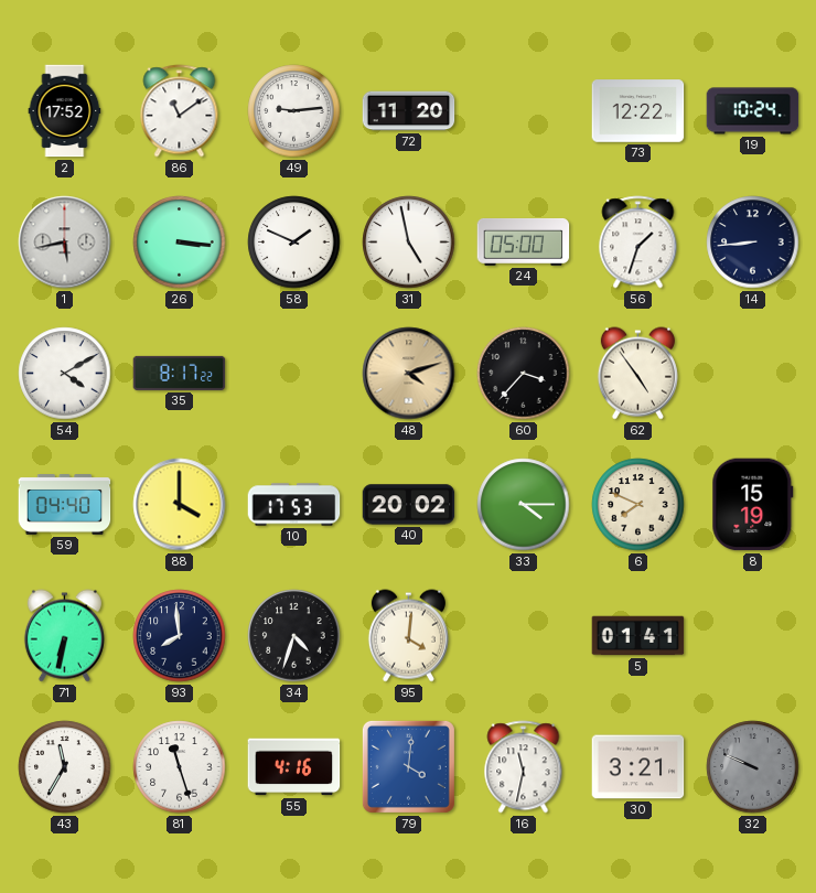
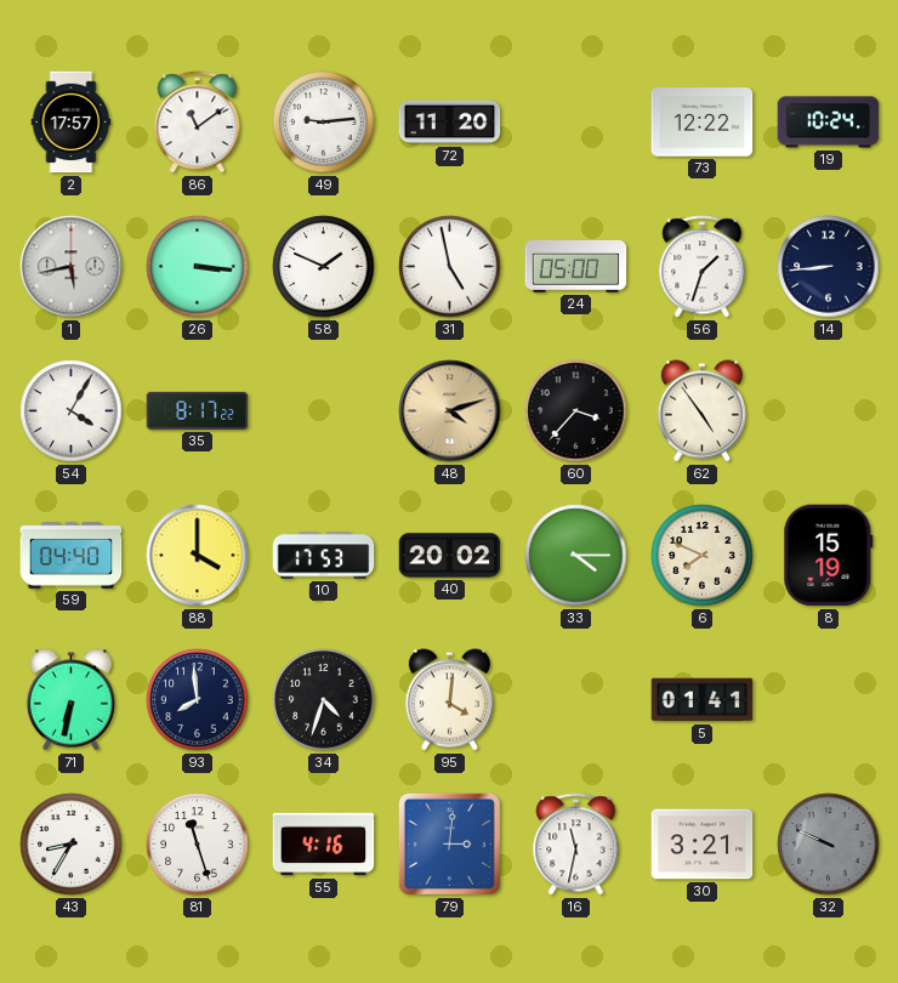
2: 17:52 -> 17:57 (72, 123)
54: 4:10 -> 4:05 (72, 411)
43: 11:35 -> 8:35 (72, 845)
79: 4:01 -> 3:01 (449, 843)
